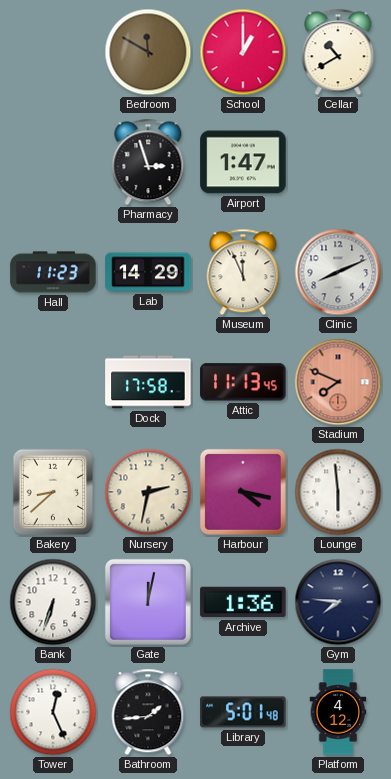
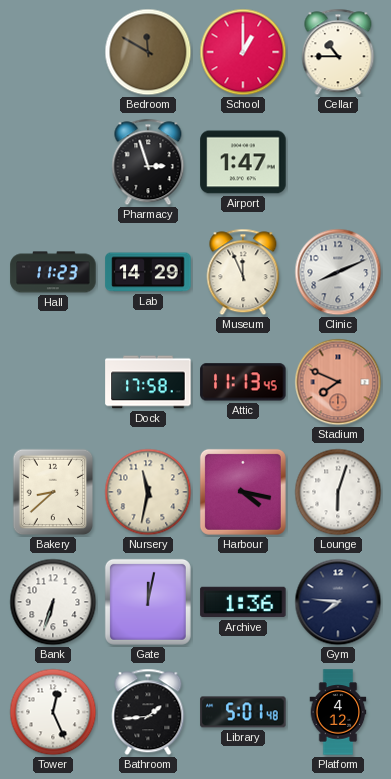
Cellar: 10:40 -> 10:45 (338, 52)
Nursery: 2:32 -> 11:32 (148, 492)
Lounge: 5:59 -> 6:03 (338, 492)
